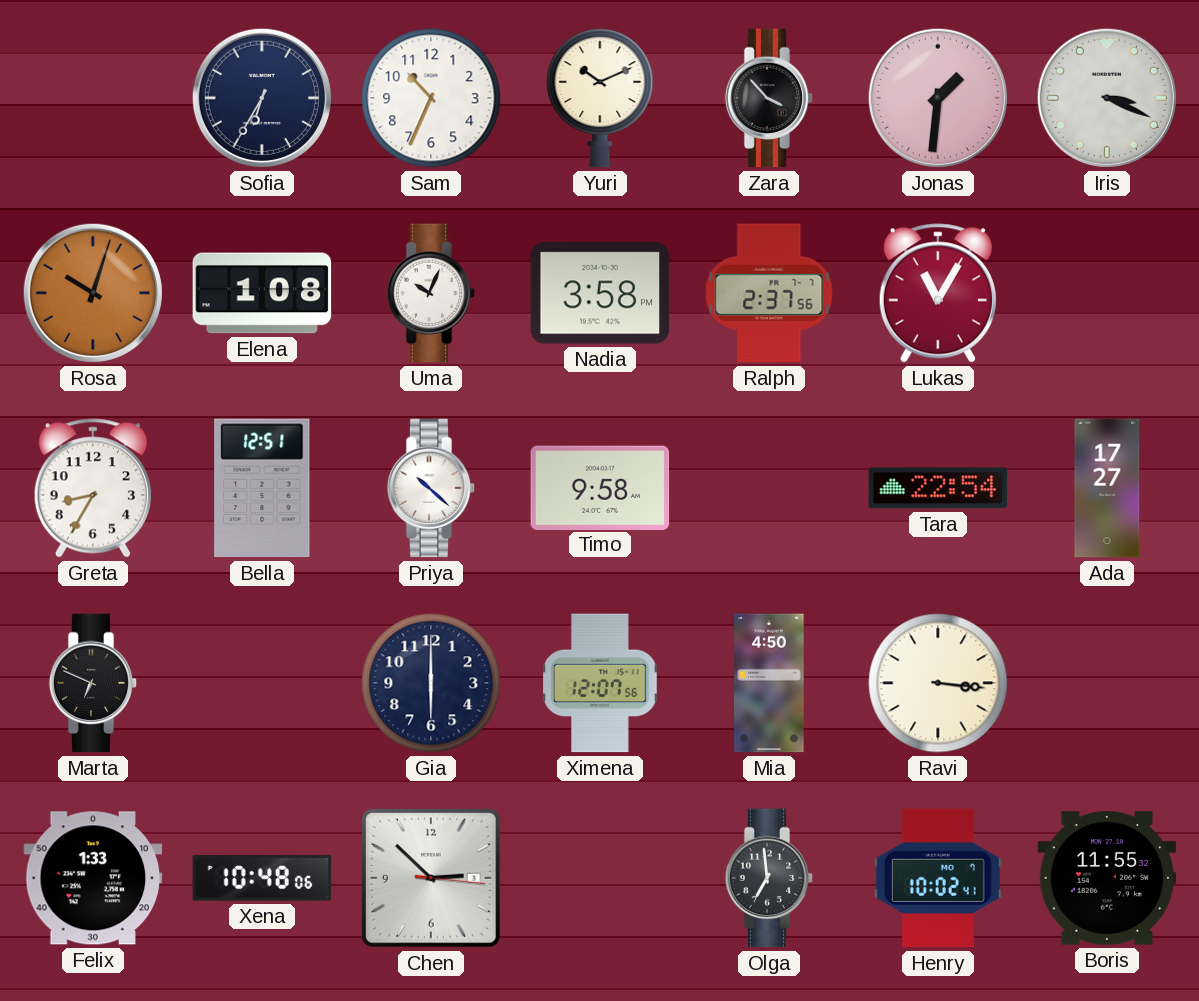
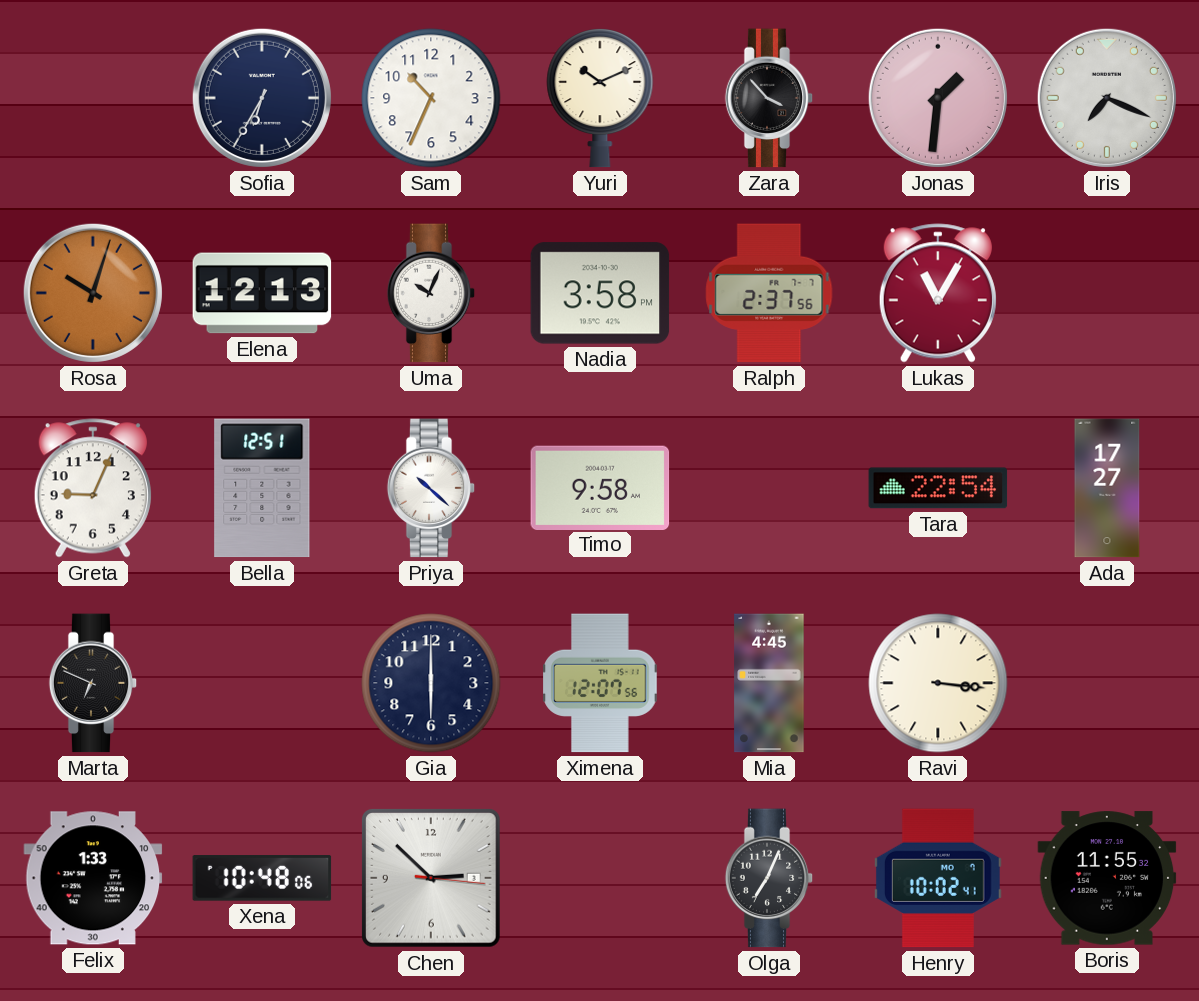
Iris: 3:19 -> 7:19 (1107, 98)
Elena: 1:08 -> 12:13 (262, 293)
Greta: 8:35 -> 9:04 (93, 488)
Mia: 4:50 -> 4:45 (769, 683)
Olga: 6:59 -> 7:04 (769, 878)
